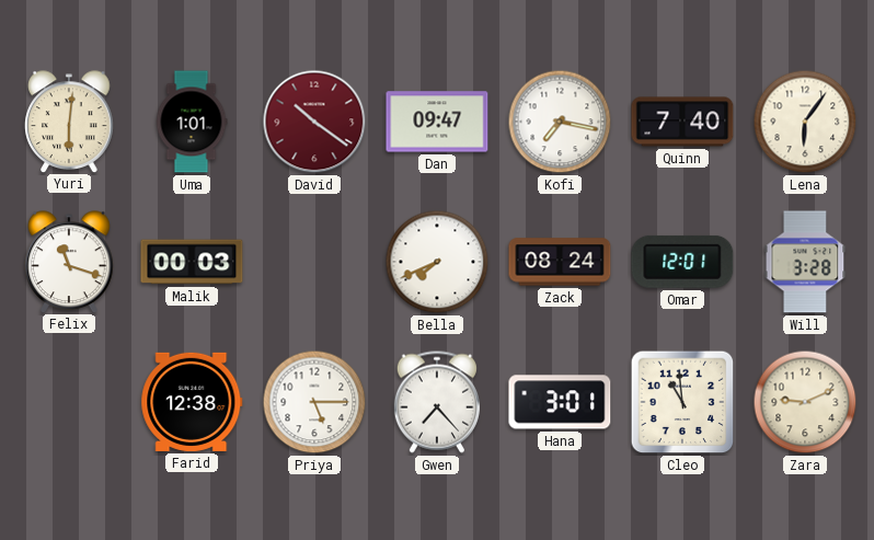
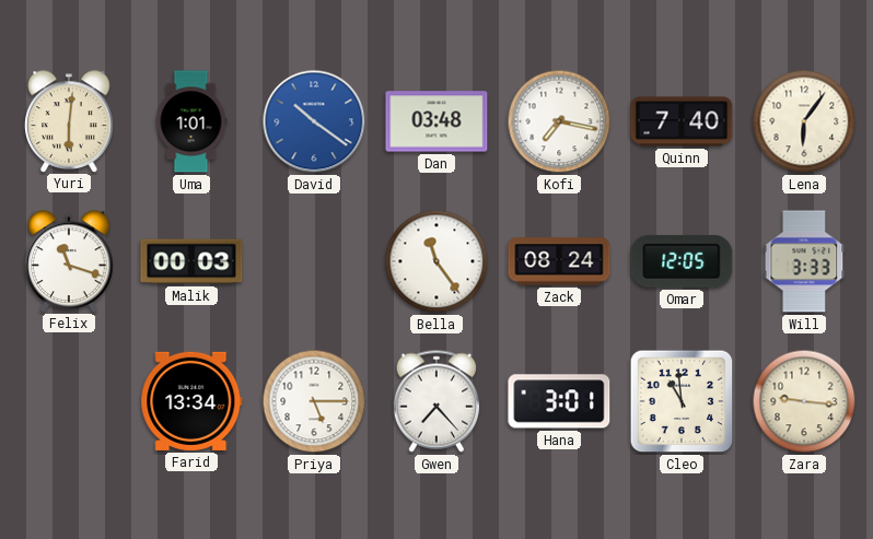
David dial: burgundy -> blue (314, 121)
Dan: 09:47 -> 03:48 (436, 121)
Bella: 7:41 -> 11:24 (436, 261)
Omar: 12:01 -> 12:05 (682, 261)
Will: 3:28 -> 3:33 (804, 261)
Farid: 12:38 -> 13:34 (191, 401)
Zara: 9:11 -> 9:16 (804, 401)
